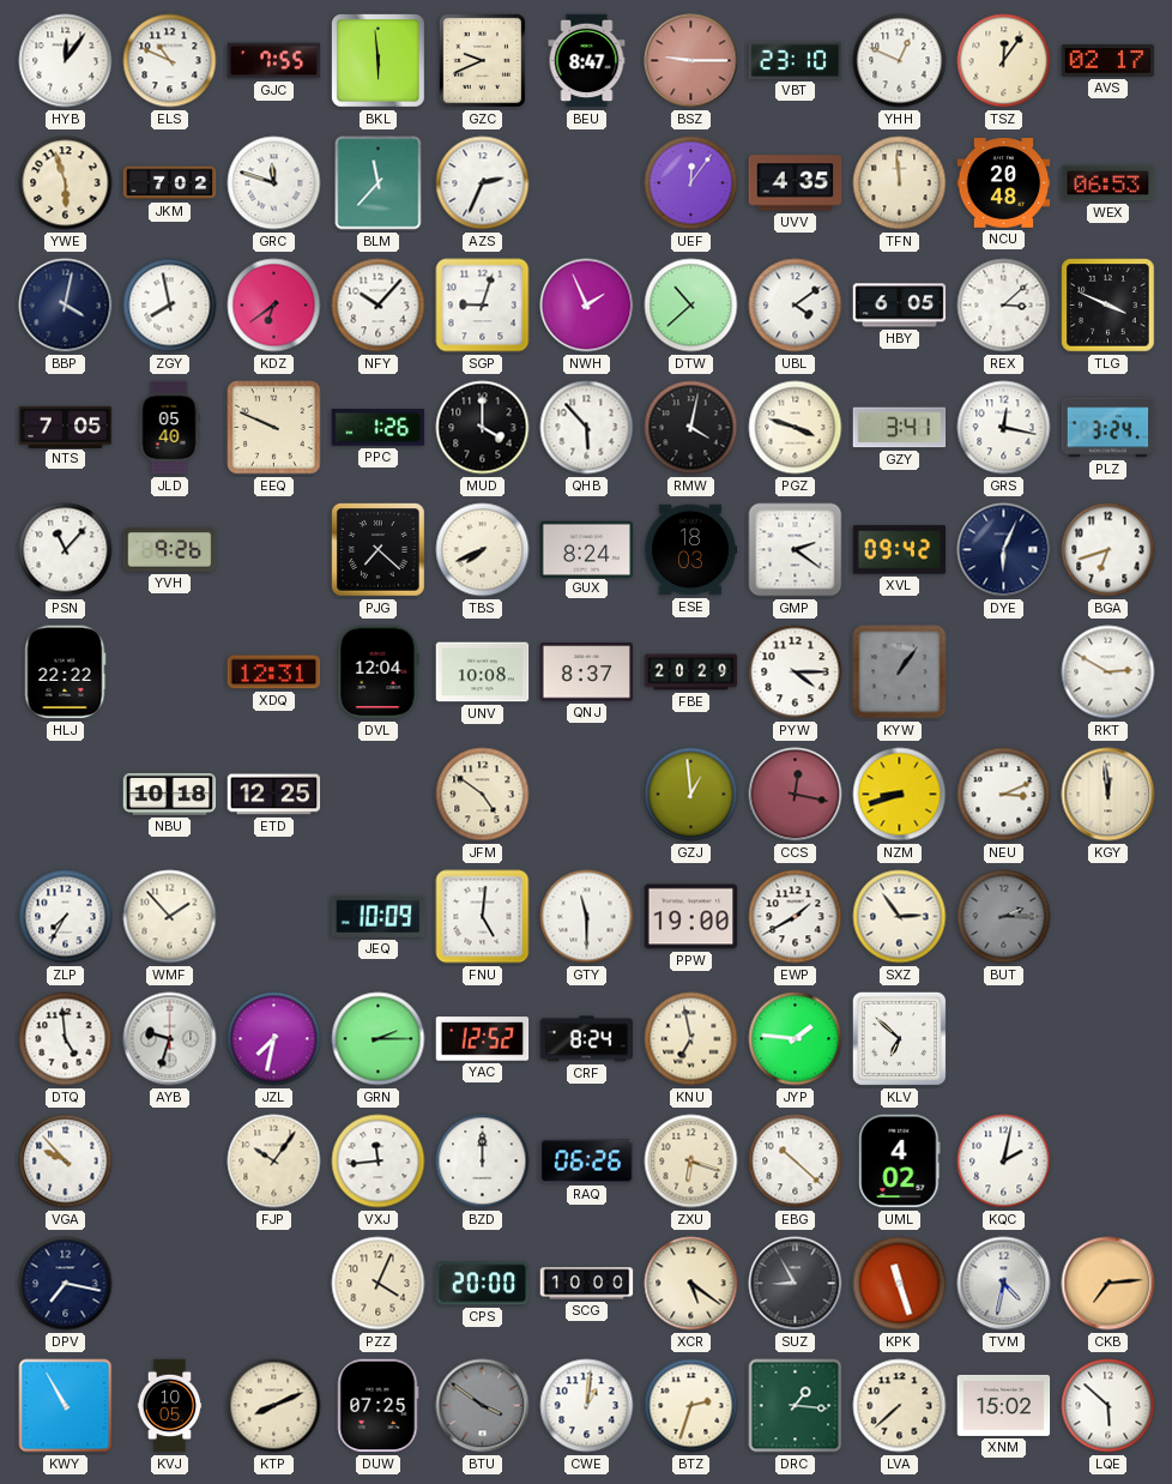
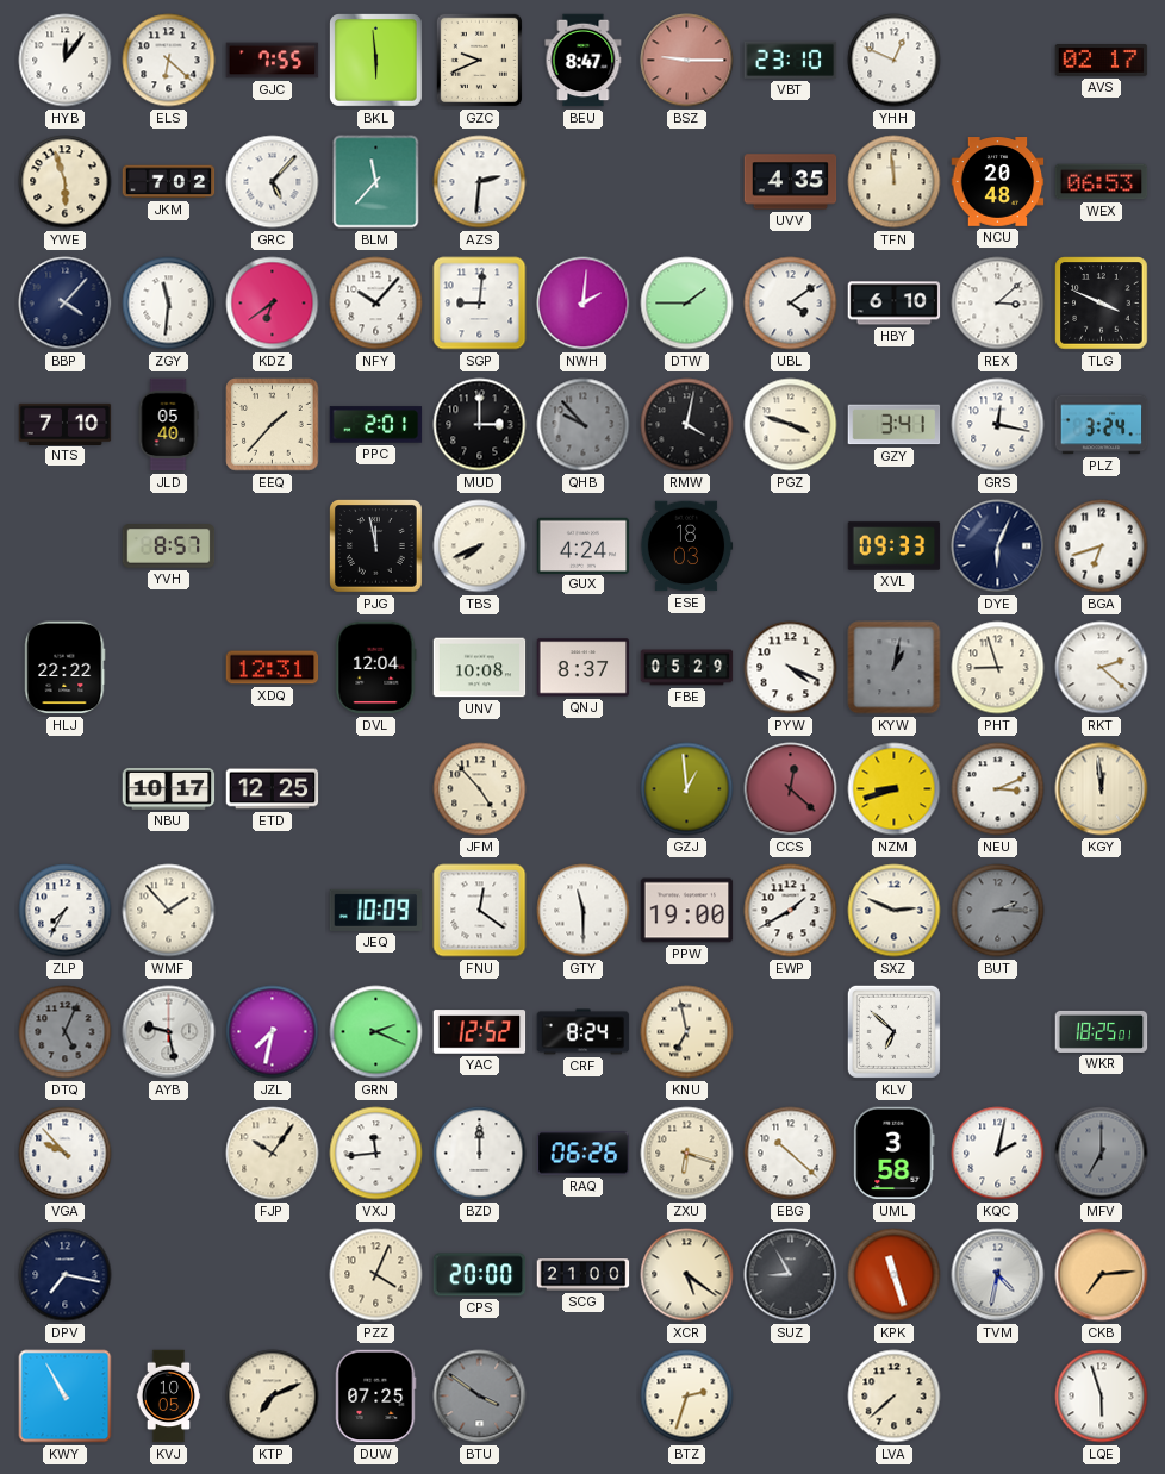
ELS: 10:49 -> 6:22 (169, 61)
TSZ: 12:06 -> none (1004, 61)
GRC: 11:48 -> 5:07 (273, 182)
AZS: 2:34 -> 2:31 (480, 182)
UEF: 12:06 -> none (691, 183)
BBP: 4:02 -> 4:07 (66, 304)
ZGY: 7:58 -> 11:31 (169, 304)
SGP: 9:03 -> 9:01 (480, 304)
NWH: 1:56 -> 2:01 (584, 304)
DTW: 10:38 -> 1:45 (687, 304)
HBY: 6:05 -> 6:10 (895, 304)
NTS: 7:05 -> 7:10 (66, 424)
EEQ: 9:49 -> 1:37 (273, 425)
PPC: 1:26 -> 2:01 (376, 425)
MUD: 4:00 -> 3:00 (480, 425)
QHB: 5:53 -> 9:53 (584, 425)
QHB dial: white -> grey (584, 425)
PSN: 11:07 -> none (66, 550)
YVH: 9:26 -> 8:57 (169, 546)
PJG: 7:22 -> 11:58 (376, 546)
GUX: 8:24 -> 4:24 (584, 545)
GMP: 2:21 -> none (796, 550)
XVL: 09:42 -> 09:33 (895, 546)
FBE: 20:29 -> 05:29 (687, 668)
PYW: 4:15 -> 4:19 (791, 668)
KYW: 1:06 -> 1:02 (895, 668)
PHT: none -> 8:57 (998, 668)
RKT: 2:50 -> 2:22 (1102, 668)
NBU: 10:18 -> 10:17 (169, 788)
JFM: 4:51 -> 4:53 (480, 789)
CCS: 12:17 -> 12:22 (791, 789)
FNU: 5:01 -> 12:21 (480, 911)
SXZ: 2:54 -> 2:49 (895, 911)
DTQ: 4:59 -> 5:04 (66, 1032)
DTQ dial: white -> grey (66, 1032)
AYB: 9:33 -> 9:28 (169, 1032)
GRN: 2:15 -> 2:19 (376, 1032)
JYP: 1:46 -> none (796, 1039)
WKR: none -> 18:25 (1102, 1031)
UML: 4:02 -> 3:58 (895, 1154)
MFV: none -> 7:00 (1102, 1154)
SCG: 10:00 -> 21:00 (584, 1275)
KTP: 8:11 -> 7:11 (273, 1397)
CWE: 1:01 -> none (587, 1406)
DRC: 1:16 -> none (796, 1406)
XNM: 15:02 -> none (1004, 1405)
LQE: 5:52 -> 5:57 (1102, 1397)
